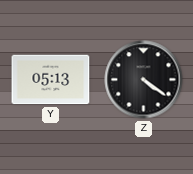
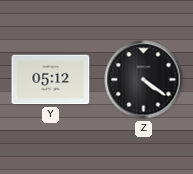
Y: 05:13 -> 05:12 (51, 80)
